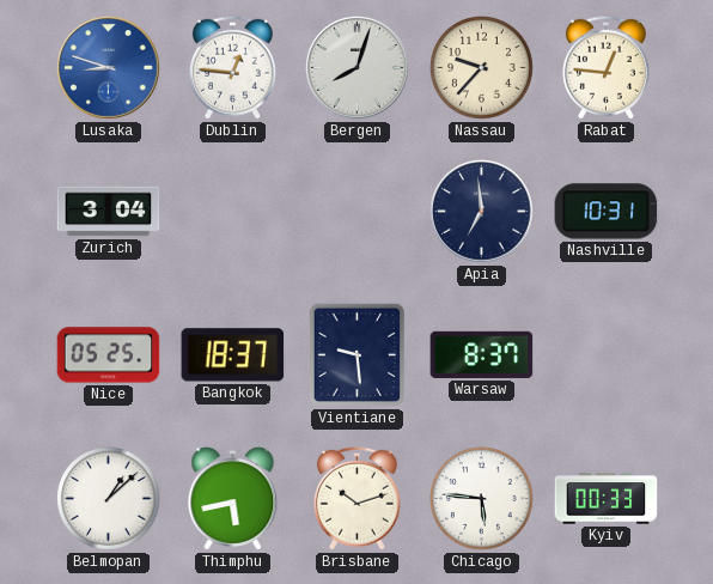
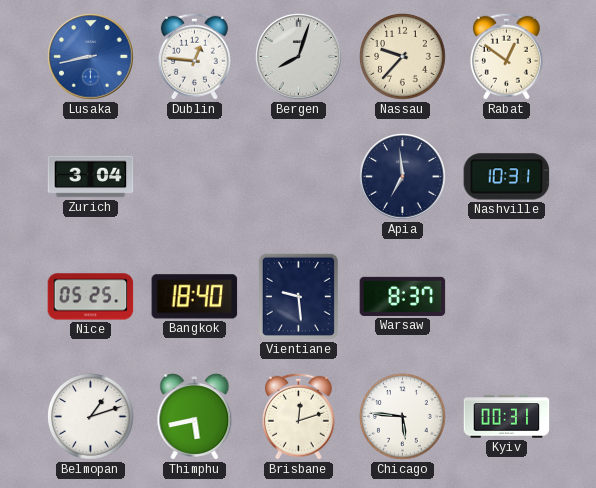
Lusaka: 8:48 -> 8:43 (91, 57)
Rabat: 12:46 -> 12:51 (506, 56)
Bangkok: 18:37 -> 18:40 (195, 297)
Belmopan: 1:08 -> 1:12 (91, 417)
Brisbane: 10:12 -> 12:12 (298, 416)
Kyiv: 00:33 -> 00:31 (507, 417)
